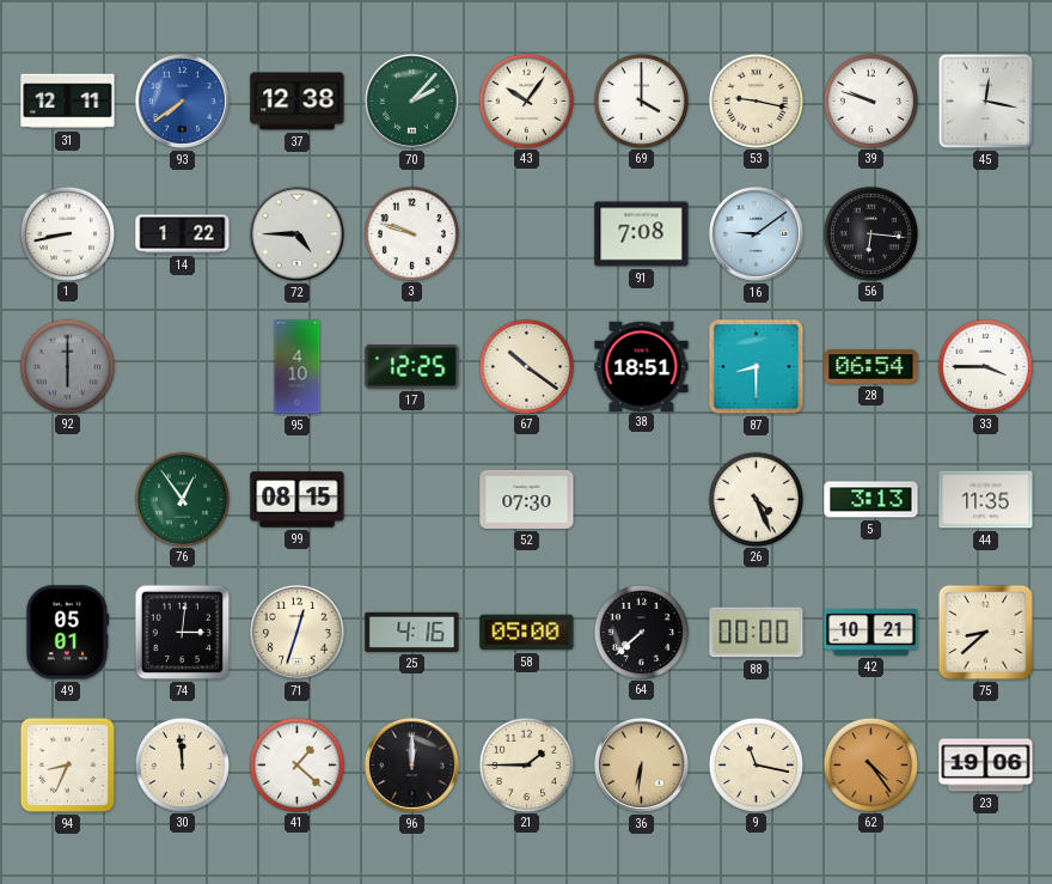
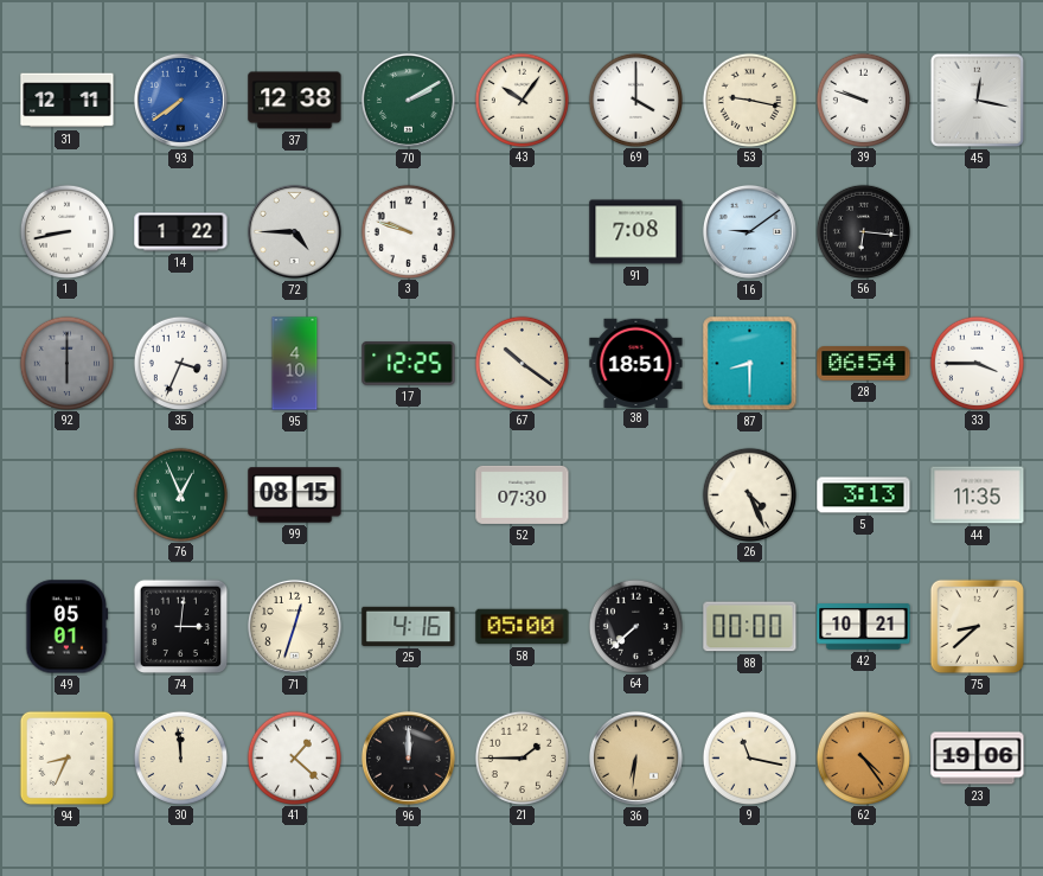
70: 2:07 -> 2:10 (408, 100)
35: none -> 3:34 (180, 363)
76: 12:54 -> 12:56 (180, 494)
